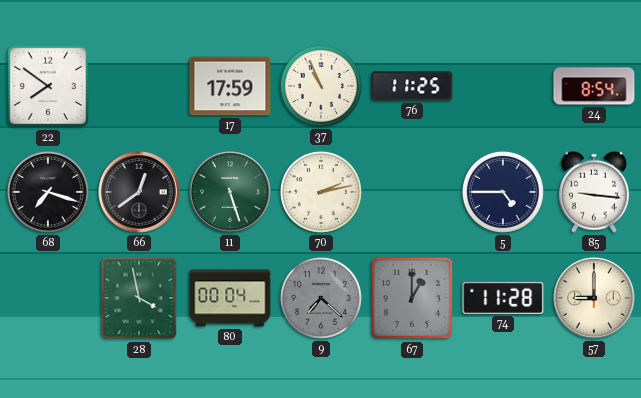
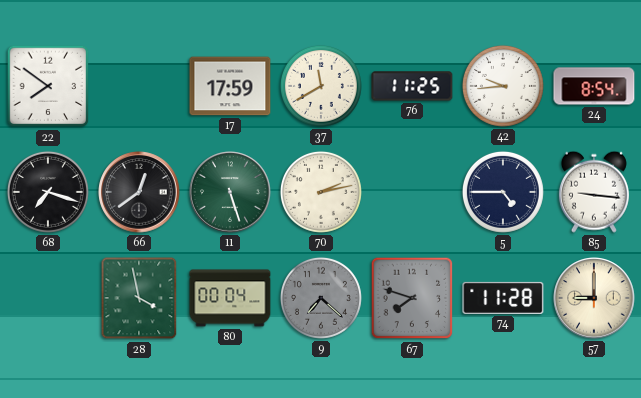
37: 10:56 -> 11:40 (321, 86)
42: none -> 9:44 (503, 86)
67: 1:00 -> 7:48 (412, 298)
